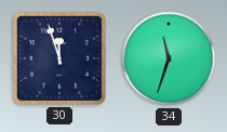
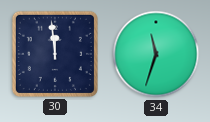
30: 11:57 -> 11:59 (55, 54)
